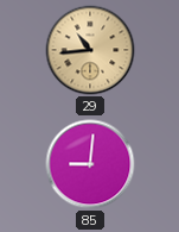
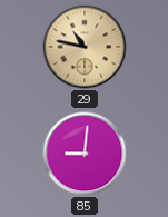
29: 10:44 -> 10:47 (85, 47)
